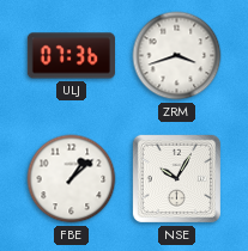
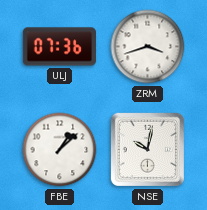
NSE: 10:05 -> 10:02 (147, 149)
